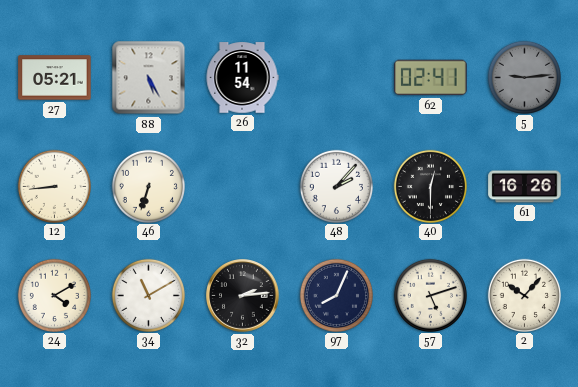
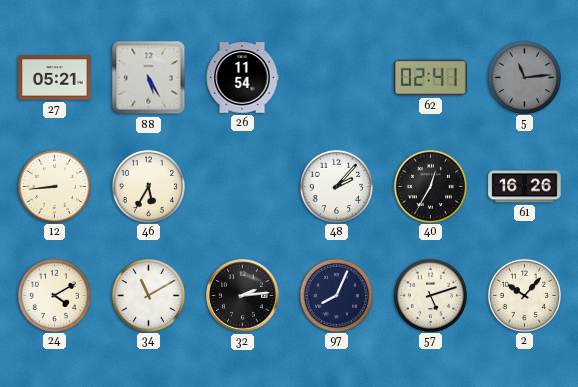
5: 9:14 -> 11:14 (524, 77)
46: 6:33 -> 5:35 (148, 186)
40: 12:30 -> 12:35 (430, 186)
